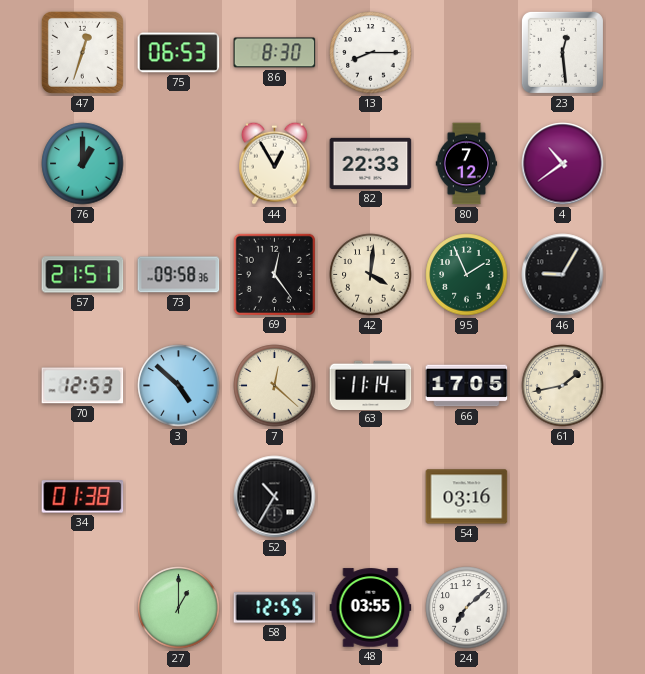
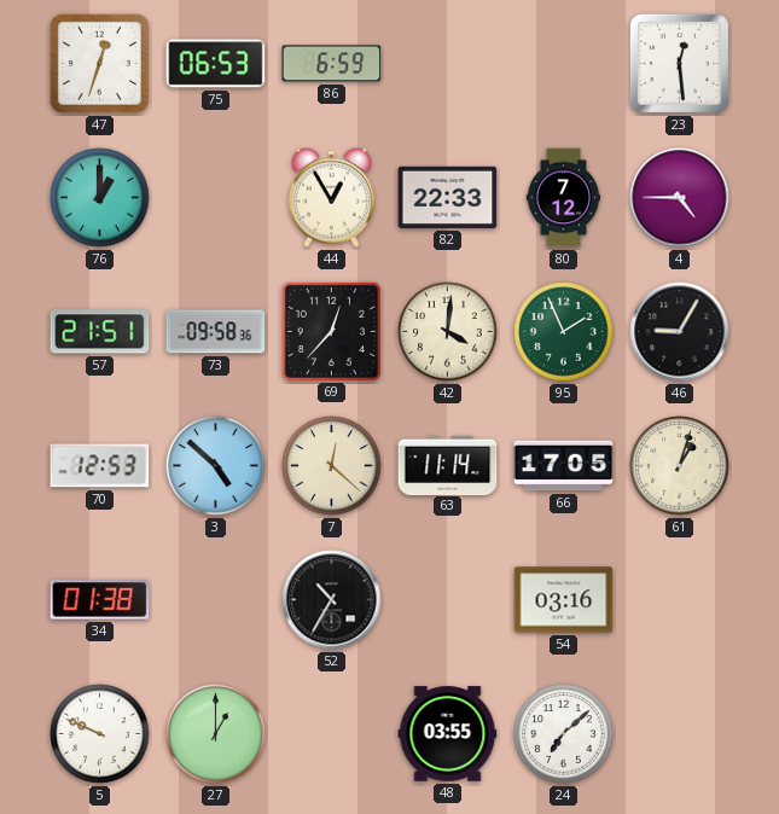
86: 8:30 -> 6:59 (332, 64)
13: 8:15 -> none (371, 53)
4: 10:39 -> 4:45 (680, 198)
69: 12:24 -> 12:37 (331, 331)
61: 1:43 -> 1:03 (680, 466)
5: none -> 9:49 (100, 734)
58: 12:55 -> none (275, 608)
